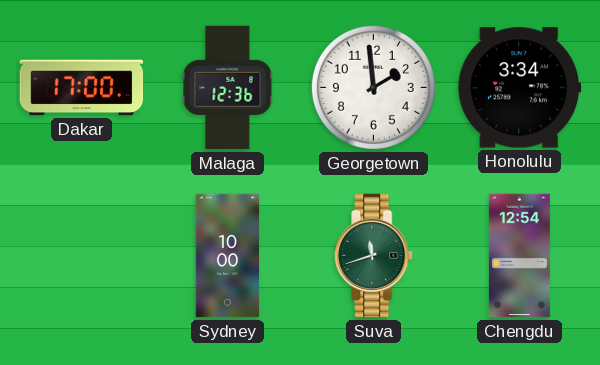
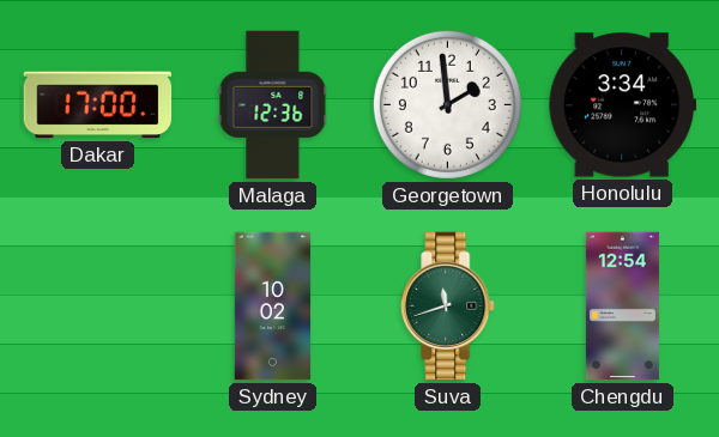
Sydney: 10:00 -> 10:02 (273, 306)
